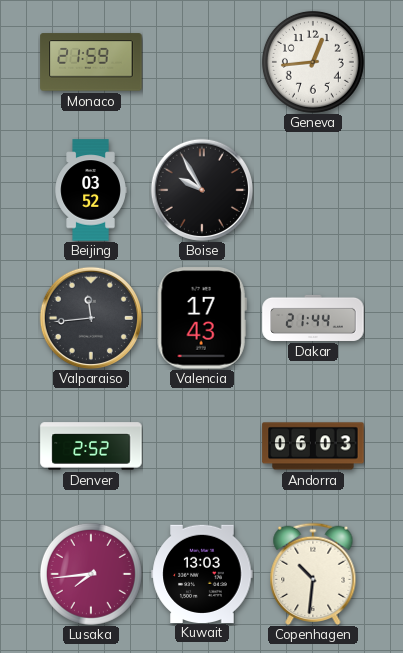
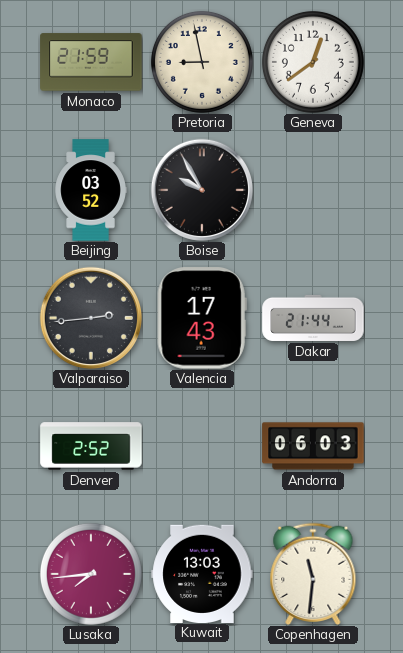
Pretoria: none -> 8:58 (202, 62)
Geneva: 12:44 -> 12:39 (313, 62)
Valparaiso: 11:44 -> 2:44 (91, 318)
Copenhagen: 10:31 -> 11:31 (313, 573)
